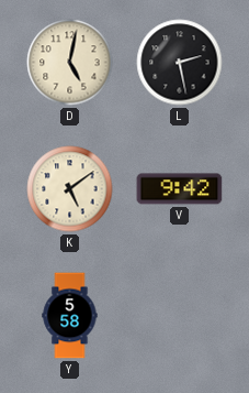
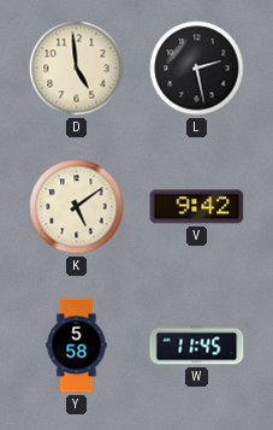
D: 5:02 -> 4:59 (77, 69)
W: none -> 11:45 (197, 346)
